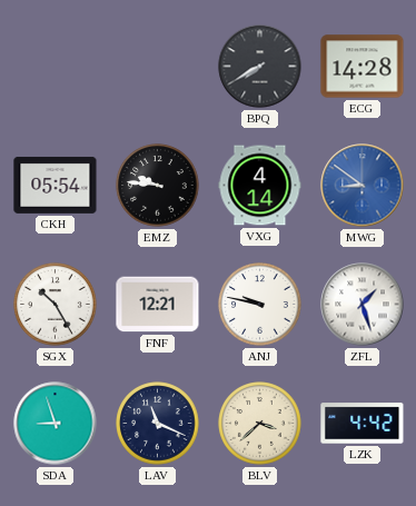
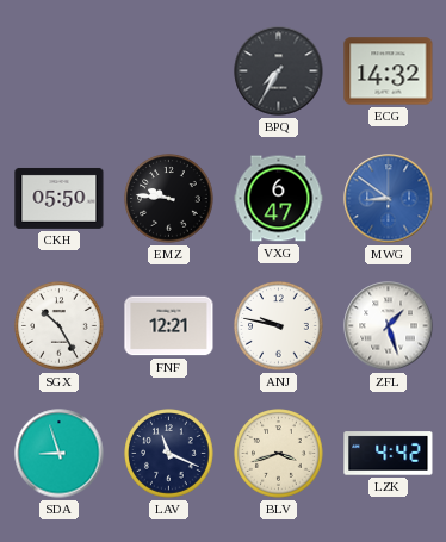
BPQ: 7:40 -> 7:35 (279, 71)
ECG: 14:28 -> 14:32 (389, 71)
CKH: 05:54 -> 05:50 (60, 198)
VXG: 4:14 -> 6:47 (279, 199)
BLV: 3:38 -> 3:42 (279, 454)
